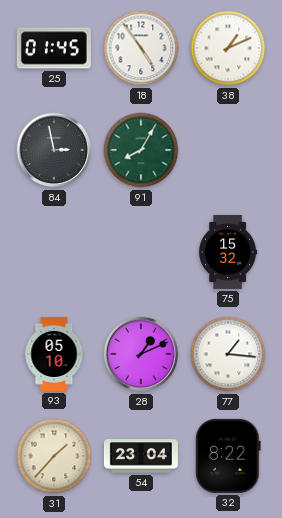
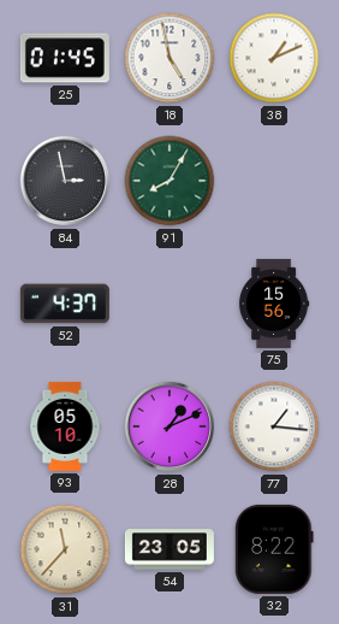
18: 4:54 -> 4:58 (169, 58)
52: none -> 4:37 (65, 304)
75: 15:32 -> 15:56 (275, 304)
31: 1:37 -> 11:37 (65, 549)
54: 23:04 -> 23:05 (169, 549)
